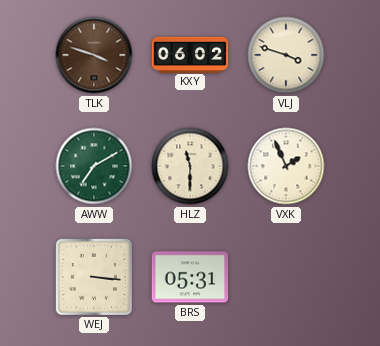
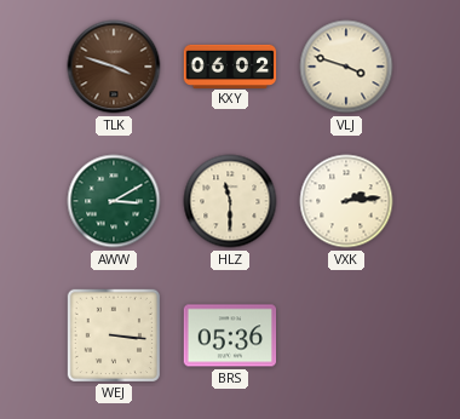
AWW: 7:10 -> 3:10 (114, 201)
VXK: 1:56 -> 2:14 (346, 201)
BRS: 05:31 -> 05:36 (230, 335)
